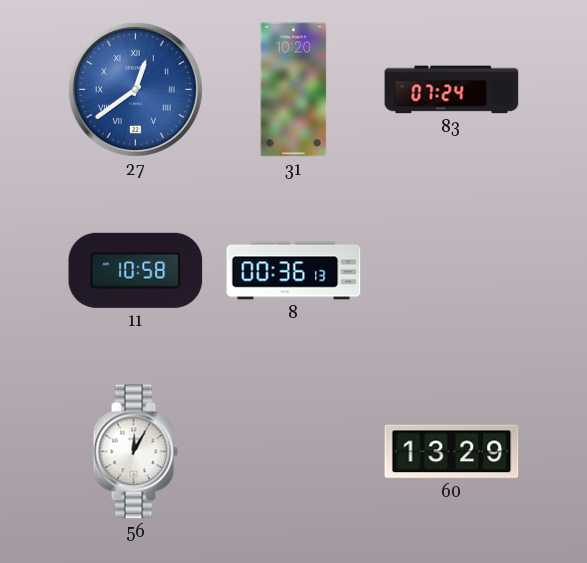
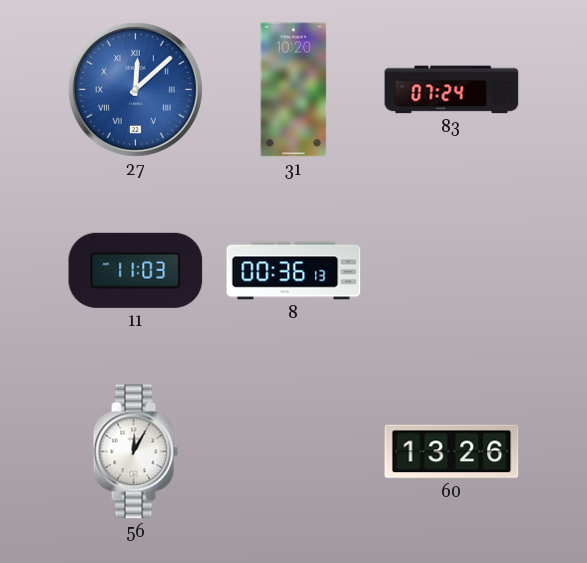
27: 12:39 -> 12:08 (135, 89)
11: 10:58 -> 11:03 (136, 270)
60: 13:29 -> 13:26 (452, 452)
